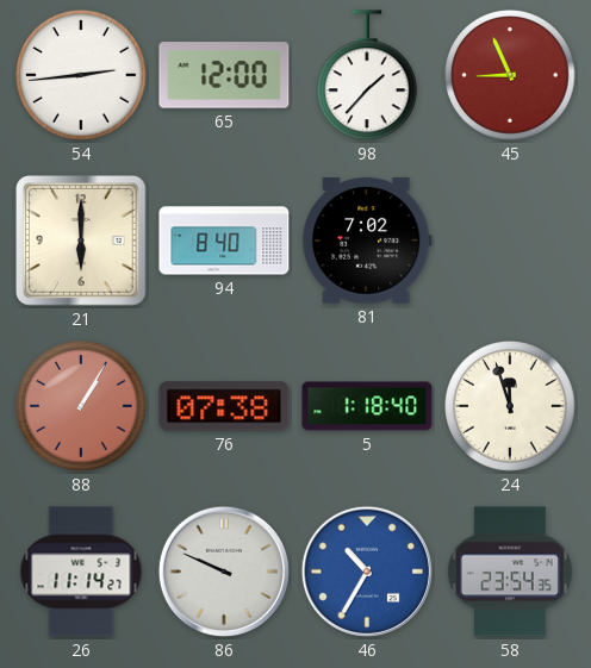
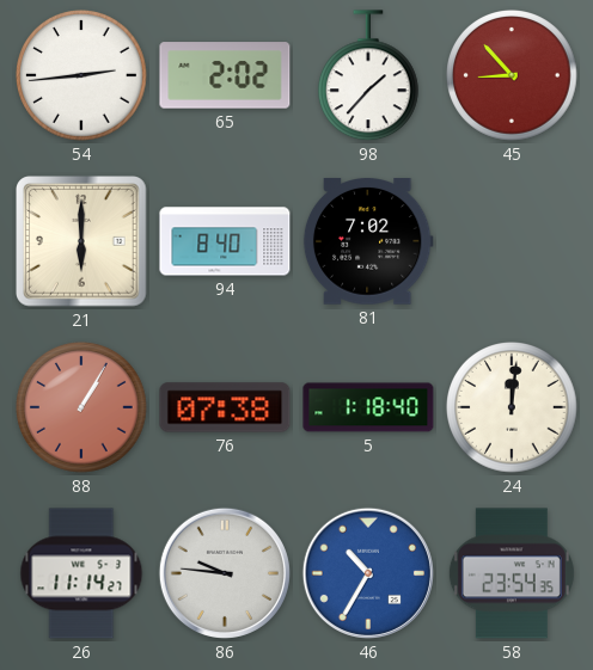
65: 12:00 -> 2:02 (225, 75)
45: 8:56 -> 8:53 (512, 75)
24: 11:57 -> 12:01 (512, 407)
86: 9:49 -> 9:46 (225, 573)
